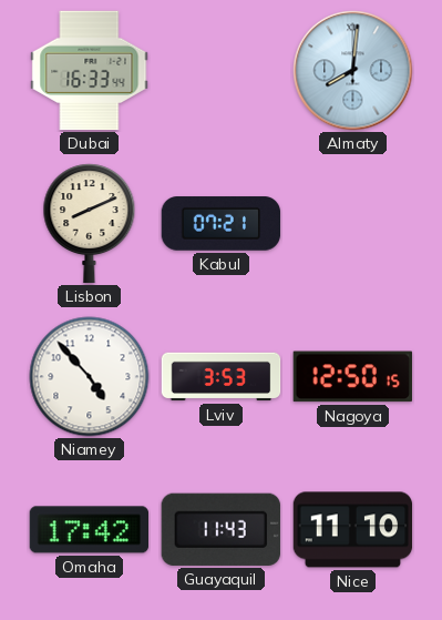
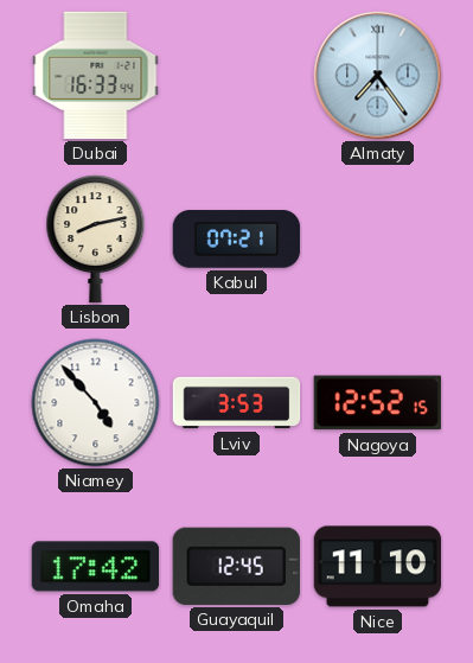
Almaty: 8:01 -> 7:24 (378, 76)
Lisbon: 8:11 -> 8:13 (96, 240)
Nagoya: 12:50 -> 12:52 (377, 403)
Guayaquil: 11:43 -> 12:45 (236, 566)
